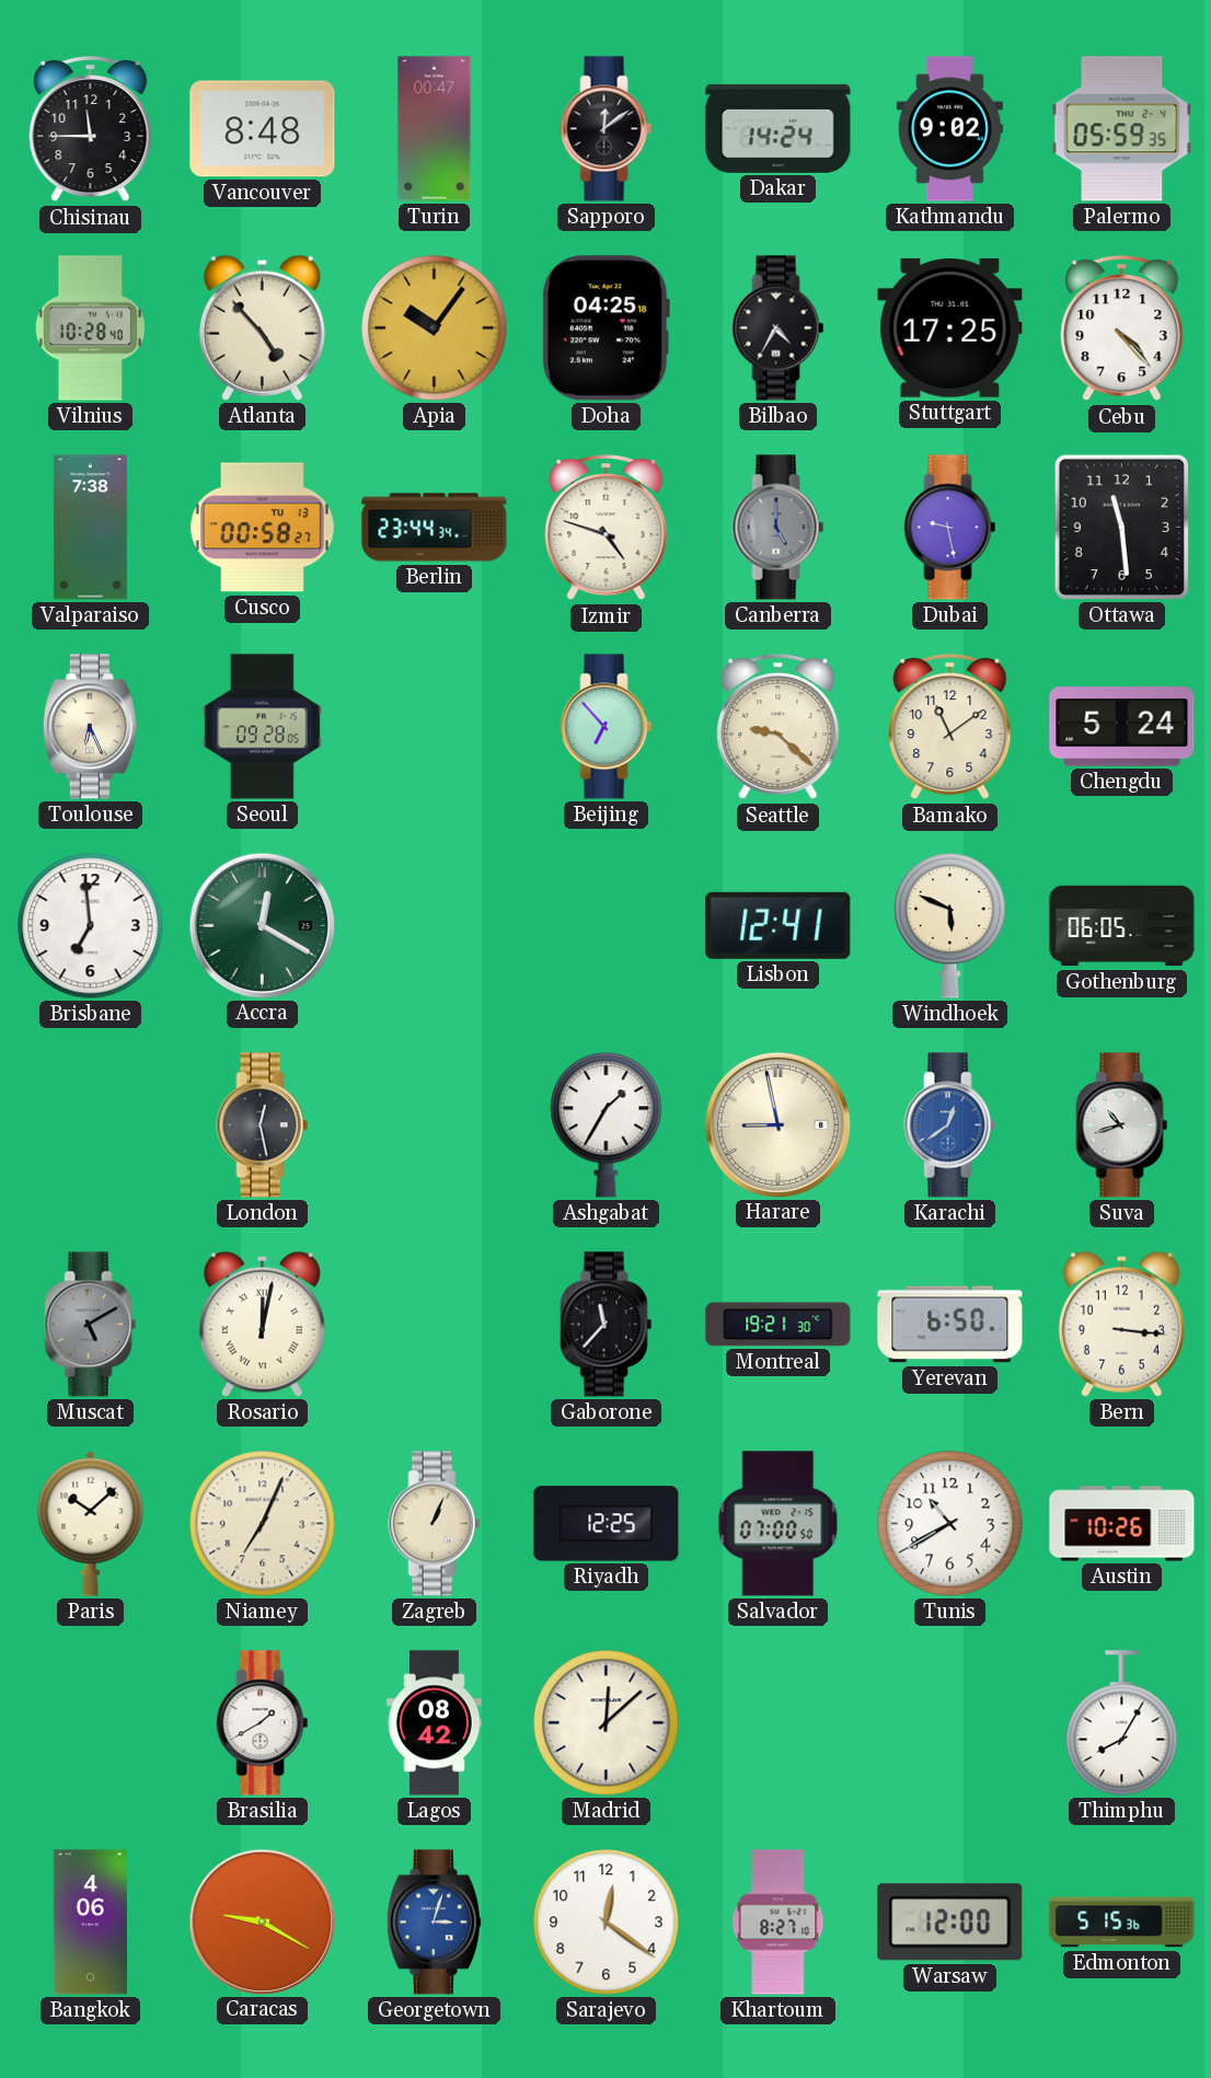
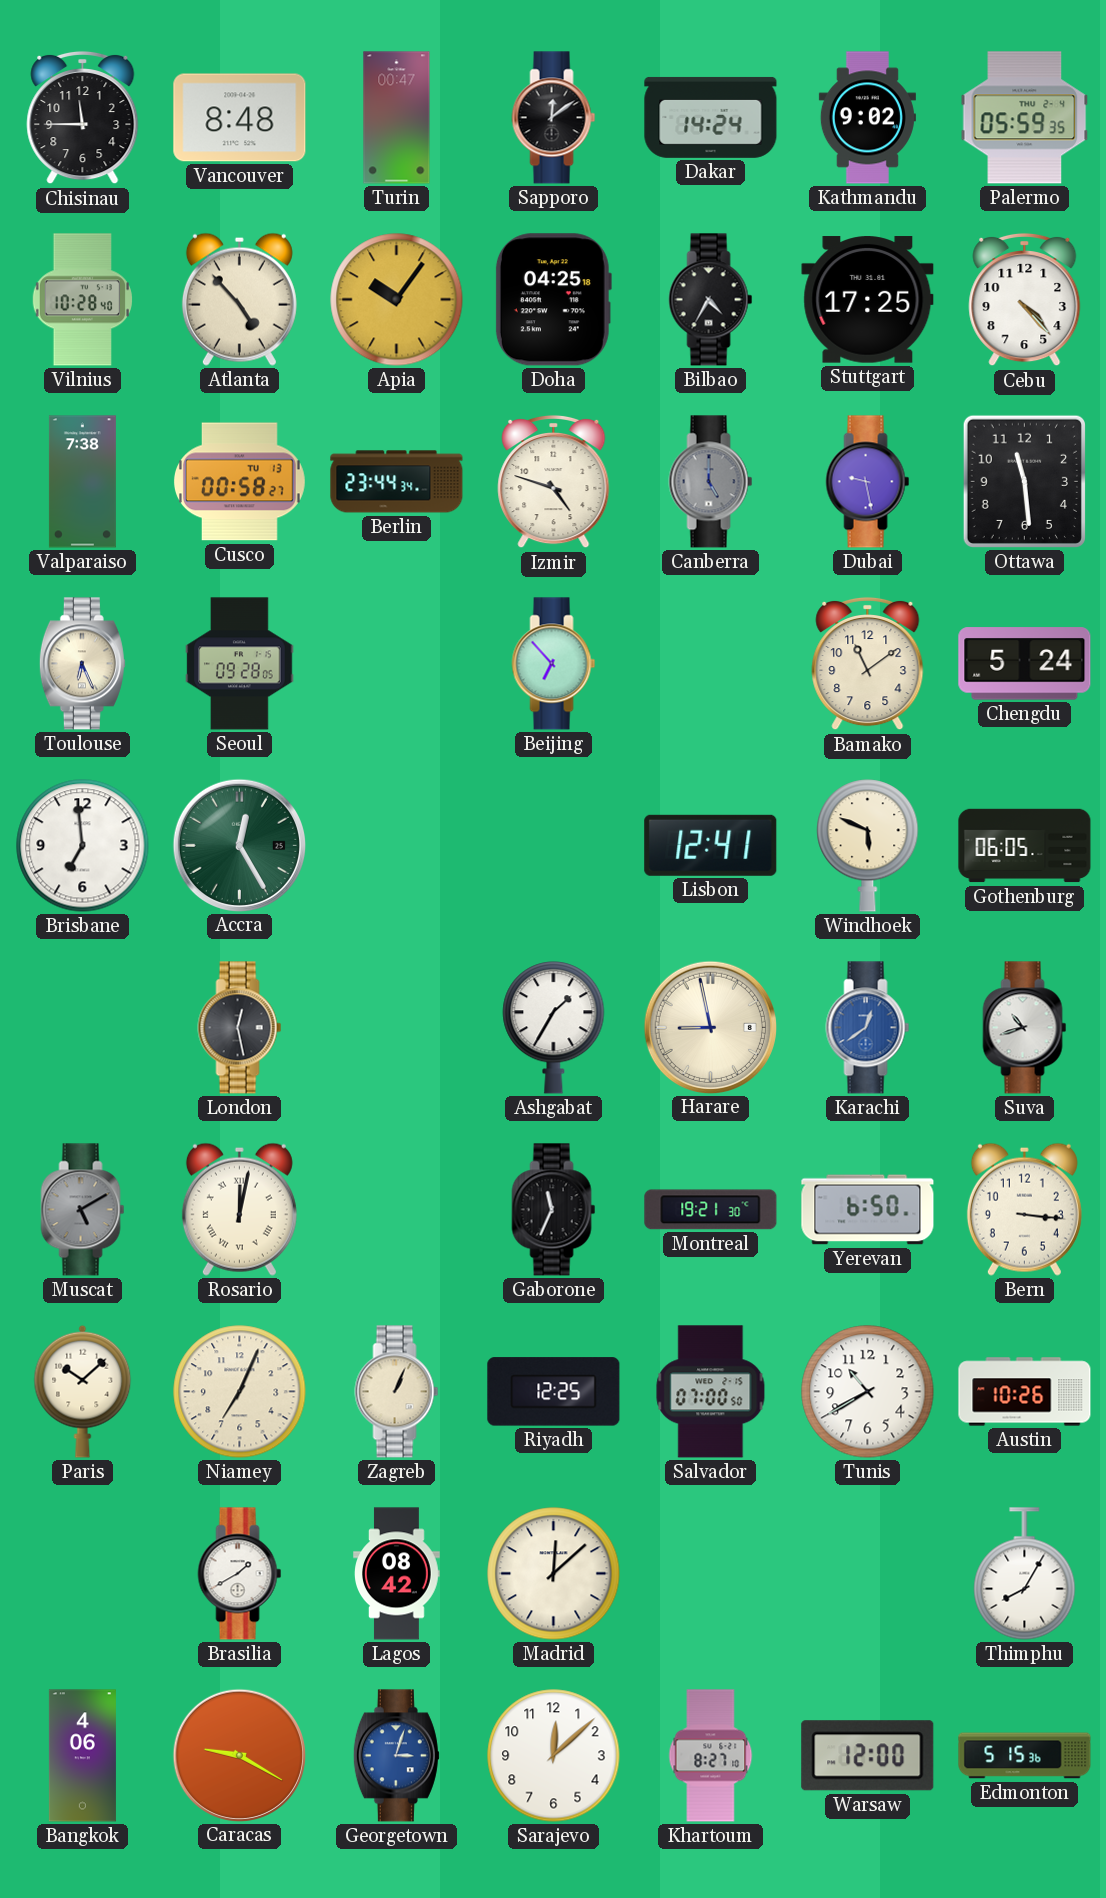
Seattle: 9:22 -> none (778, 727)
Accra: 12:20 -> 12:25 (239, 845)
Gaborone: 11:37 -> 11:34 (554, 1210)
Sarajevo: 12:21 -> 12:08 (554, 1756)
